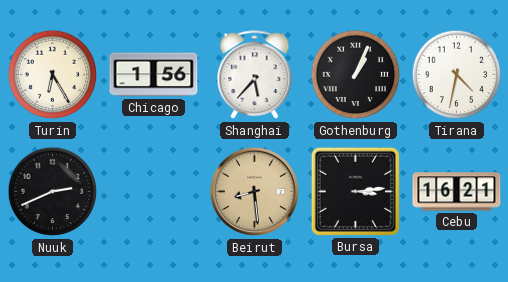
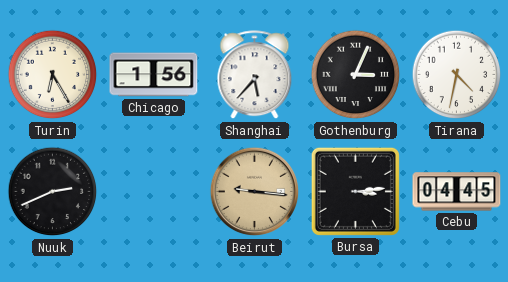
Gothenburg: 1:04 -> 3:04 (356, 75)
Beirut: 8:29 -> 9:16 (255, 192)
Cebu: 16:21 -> 04:45 (457, 192)
